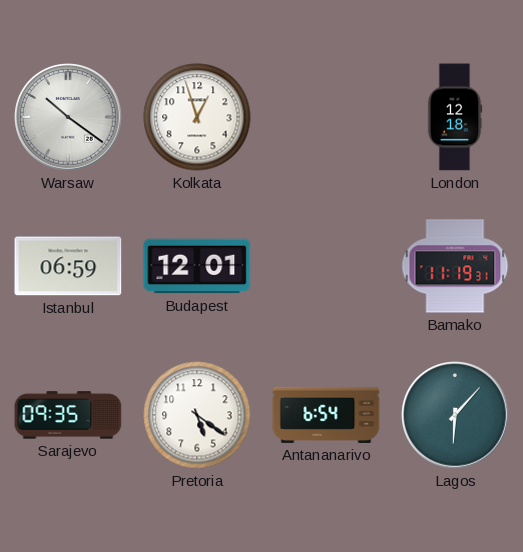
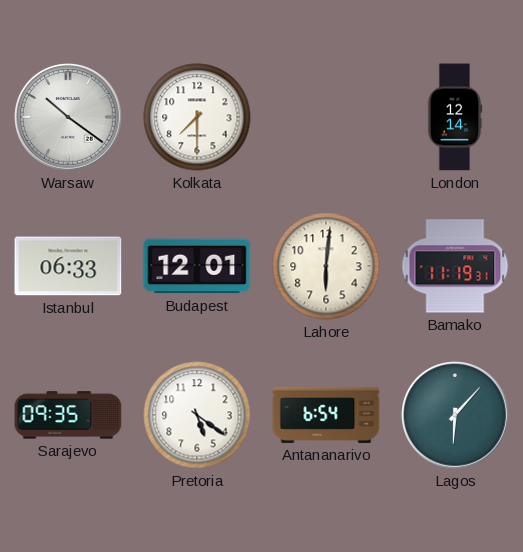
Kolkata: 12:57 -> 7:30 (197, 117)
London: 12:18 -> 12:14 (455, 117)
Istanbul: 06:59 -> 06:33 (68, 266)
Lahore: none -> 6:01 (326, 266)
